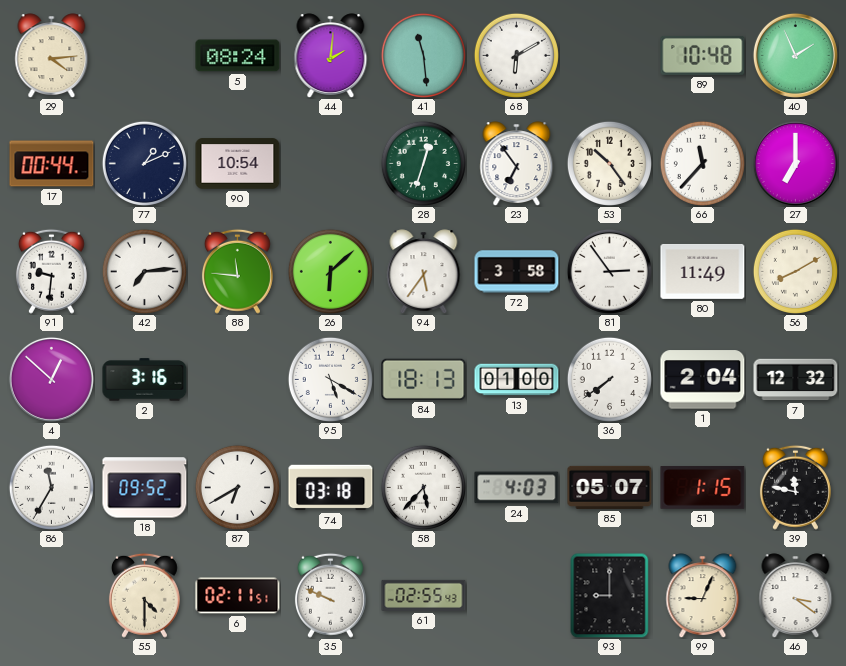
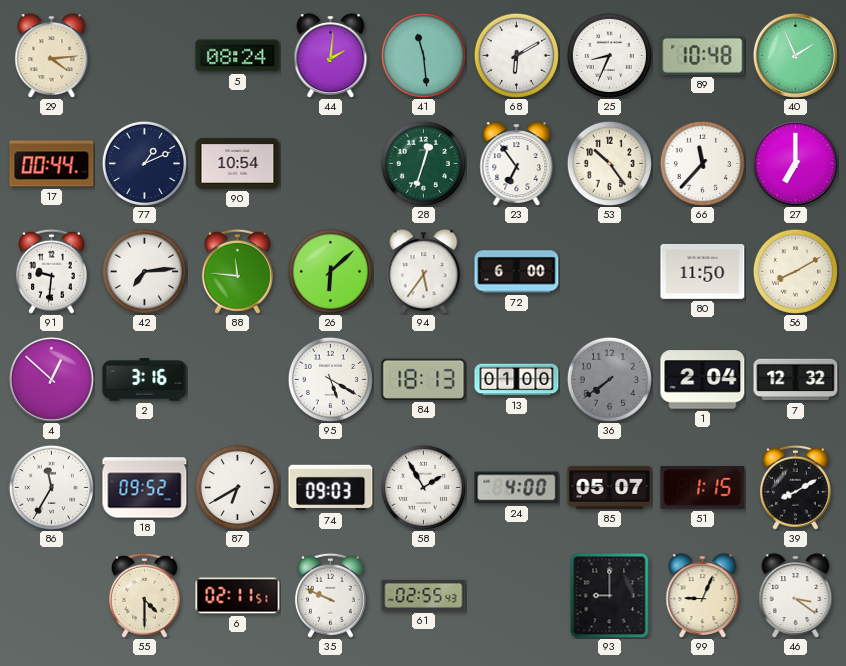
25: none -> 8:34 (609, 55)
72: 3:58 -> 6:00 (517, 272)
81: 2:54 -> none (609, 271)
80: 11:49 -> 11:50 (703, 271)
36 dial: white -> grey (609, 379)
74: 03:18 -> 09:03 (331, 488)
58: 5:37 -> 1:55 (423, 487)
24: 4:03 -> 4:00 (517, 488)
39: 11:47 -> 8:10 (795, 487)
